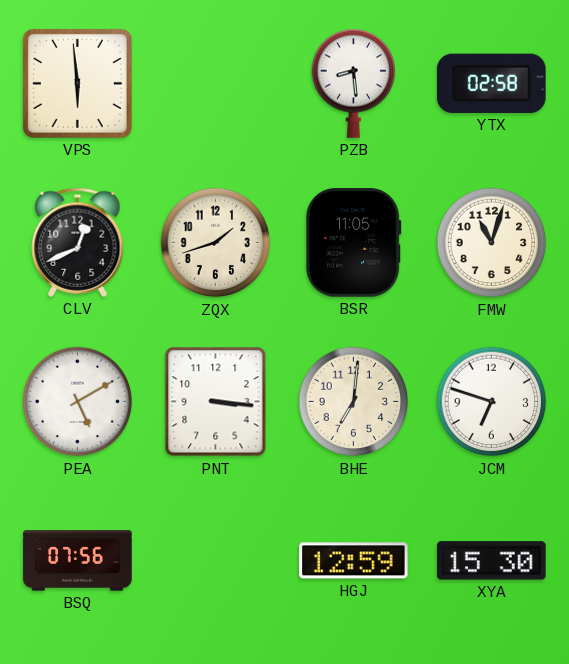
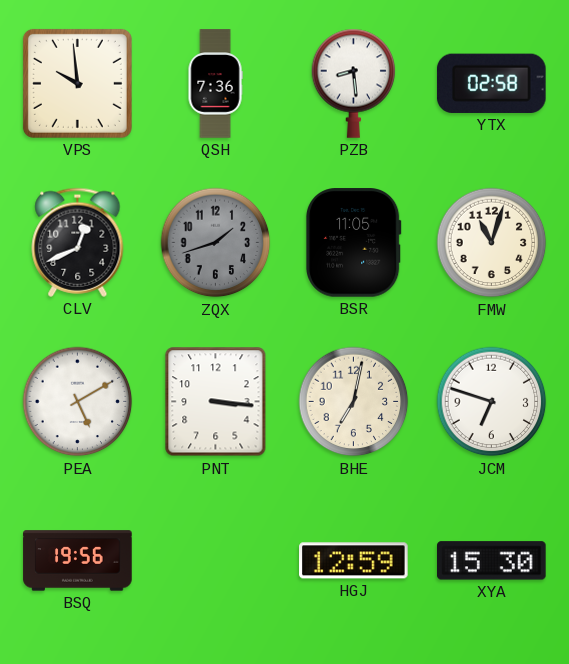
VPS: 5:59 -> 9:59 (77, 83)
QSH: none -> 7:36 (215, 84)
ZQX dial: cream -> grey (216, 243)
BHE: 7:01 -> 7:02 (354, 402)
BSQ: 07:56 -> 19:56 (78, 561)
